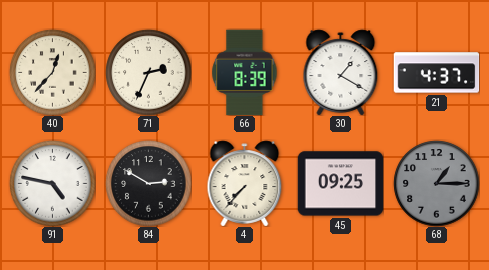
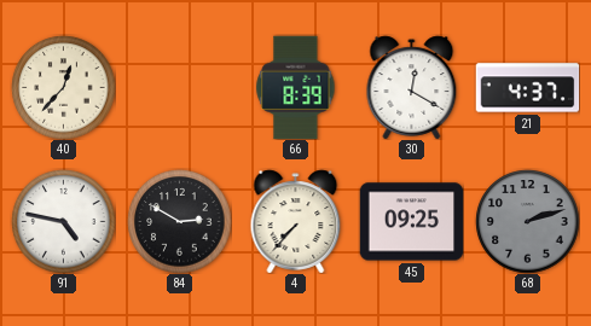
71: 2:34 -> none (148, 72)
30: 1:20 -> 12:20 (412, 87)
68: 1:15 -> 2:12 (527, 221)
